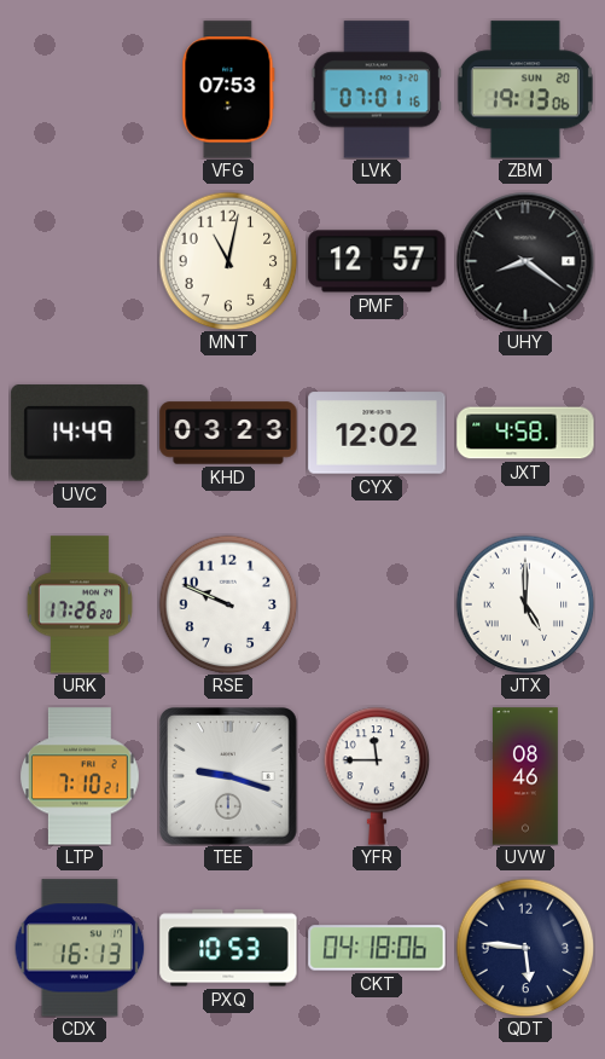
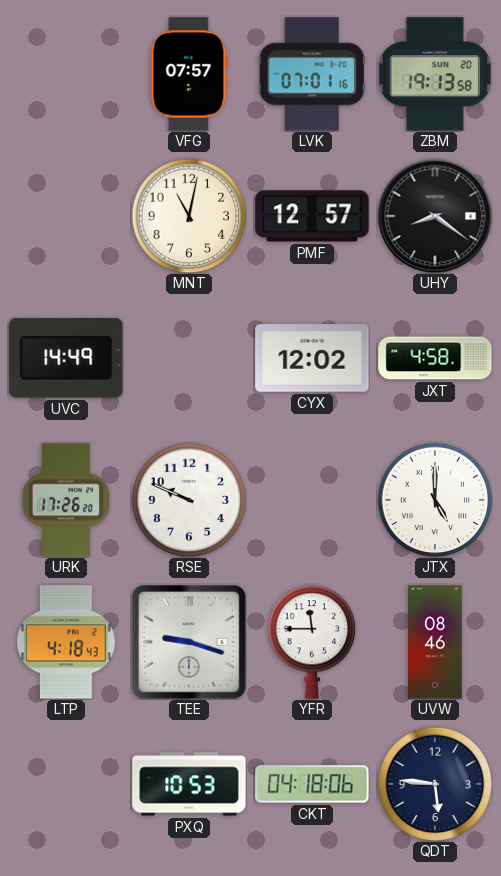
VFG: 07:53 -> 07:57 (189, 74)
ZBM: 19:13:06 -> 19:13:58 (435, 74)
KHD: 03:23 -> none (228, 433)
LTP: 7:10 -> 4:18 (67, 642)
CDX: 16:13 -> none (80, 948)
